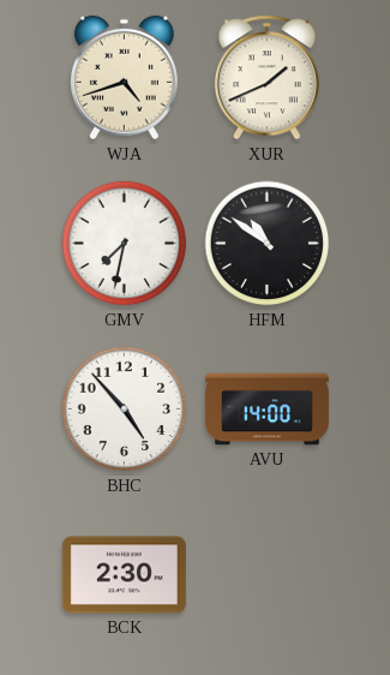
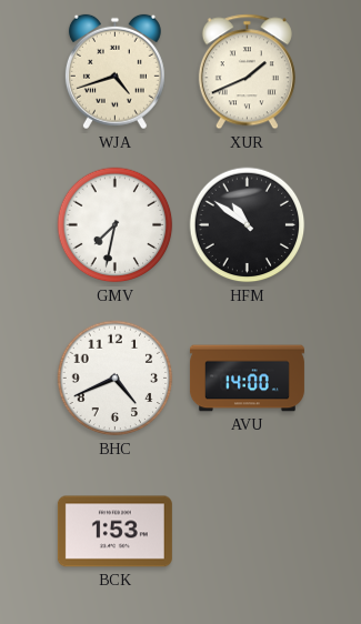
BHC: 4:53 -> 4:41 (116, 379)
BCK: 2:30 -> 1:53 (114, 532)
